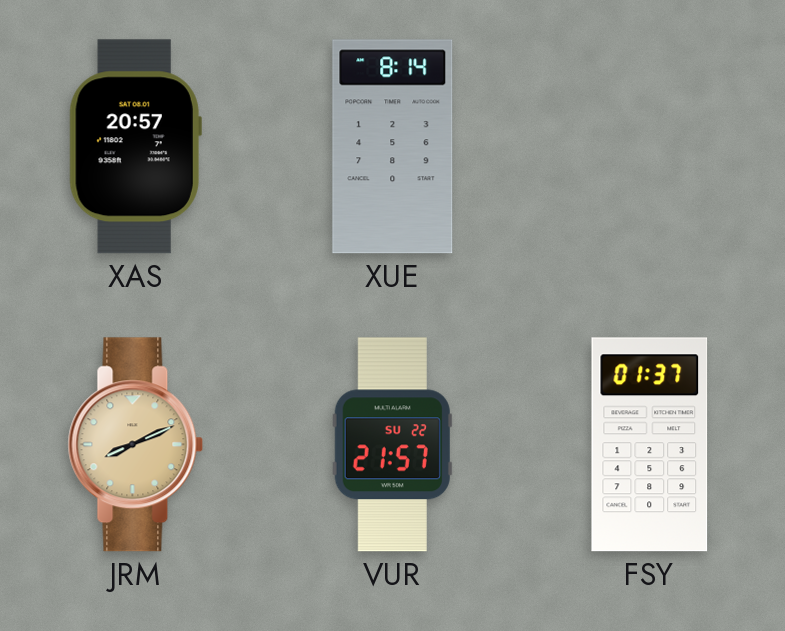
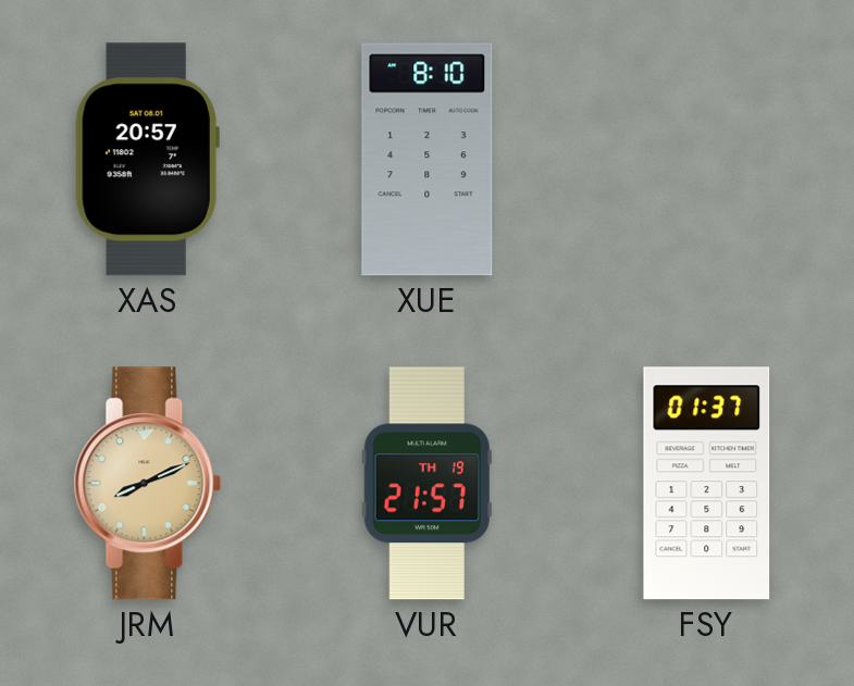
XUE: 8:14 -> 8:10 (428, 160)
VUR date: SU 22 -> TH 19 (426, 484)
